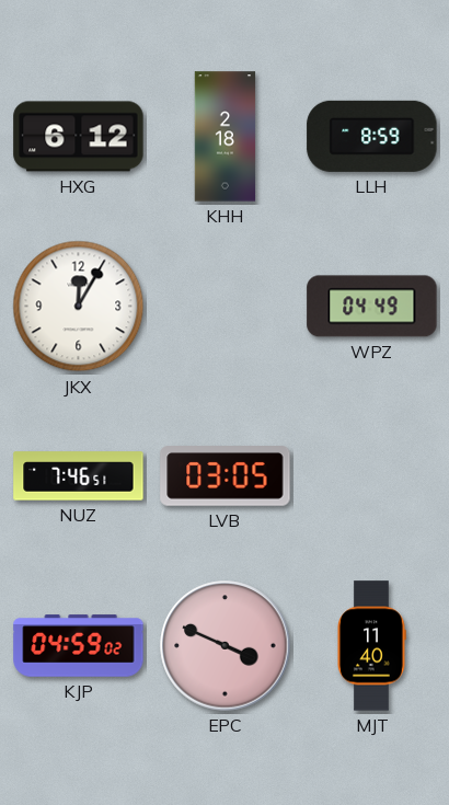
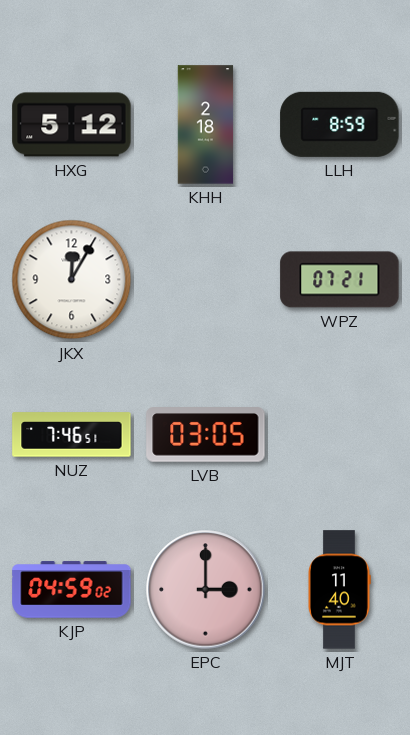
HXG: 6:12 -> 5:12 (72, 125)
WPZ: 04:49 -> 07:21 (340, 280)
EPC: 3:49 -> 3:00 (206, 590)
